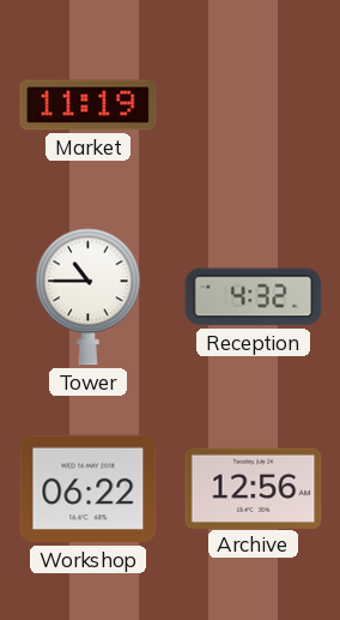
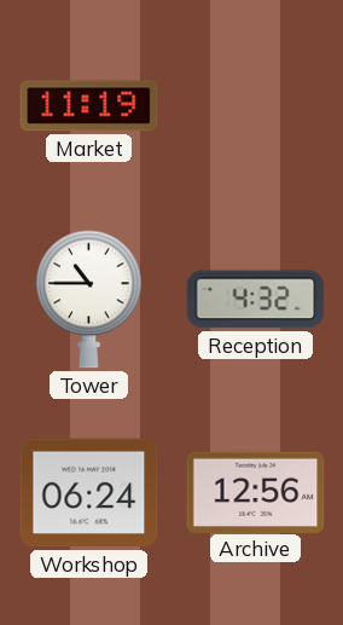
Workshop: 06:22 -> 06:24 (89, 493)
